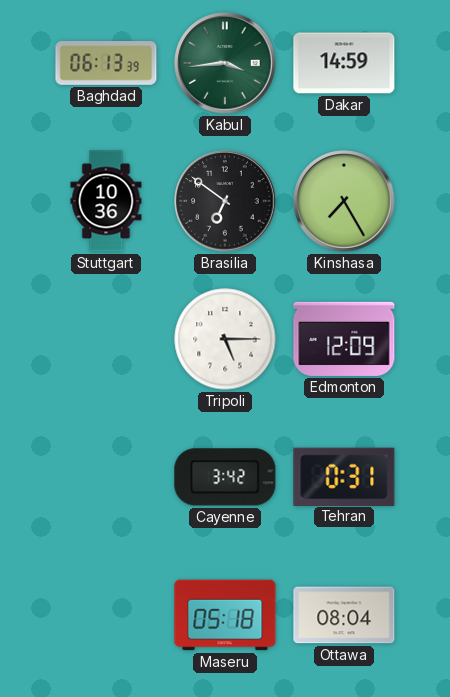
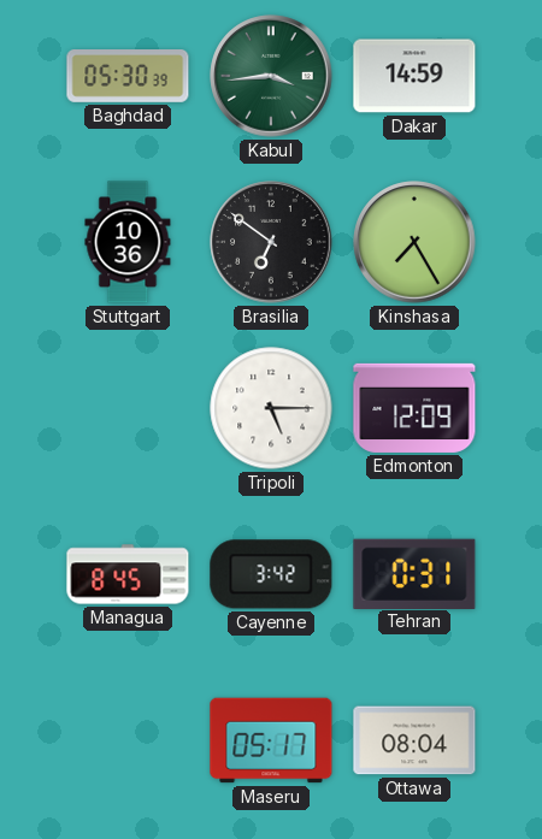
Baghdad: 06:13 -> 05:30 (128, 77)
Managua: none -> 8:45 (128, 574)
Maseru: 05:18 -> 05:17 (271, 740)
